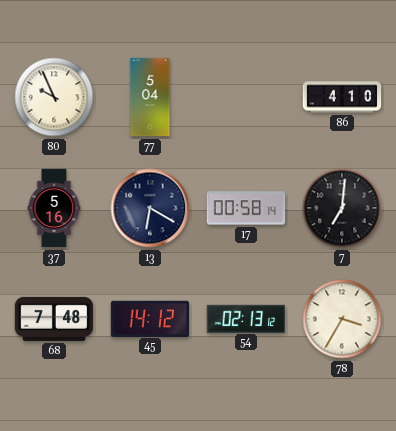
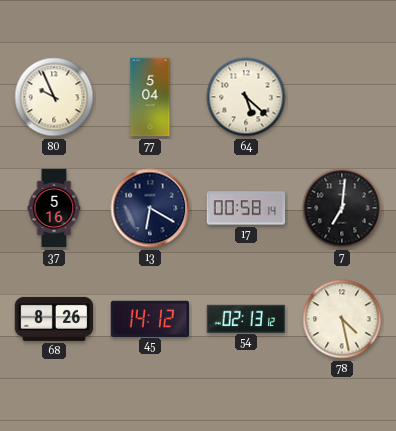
64: none -> 5:22 (246, 97)
86: 4:10 -> none (342, 97)
68: 7:48 -> 8:26 (54, 319)
78: 3:35 -> 4:28 (342, 319)
